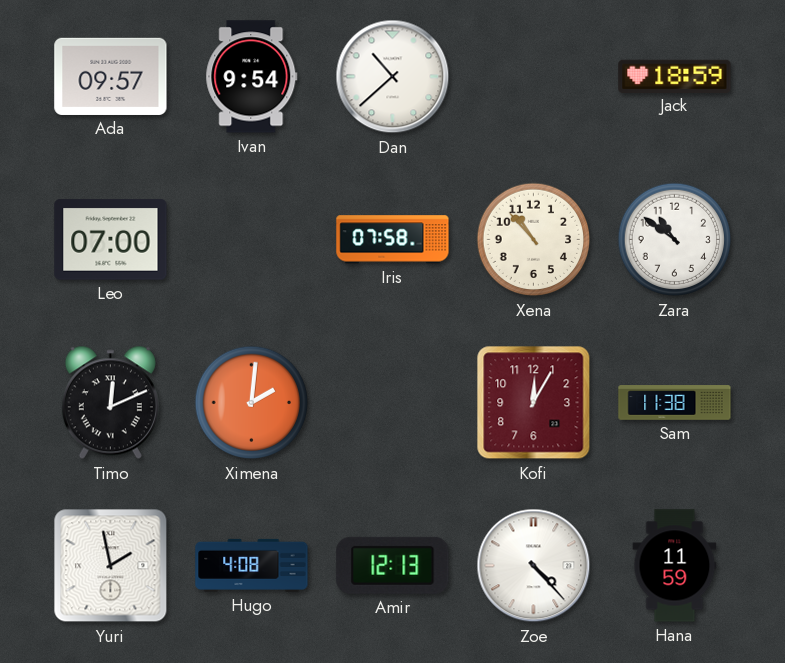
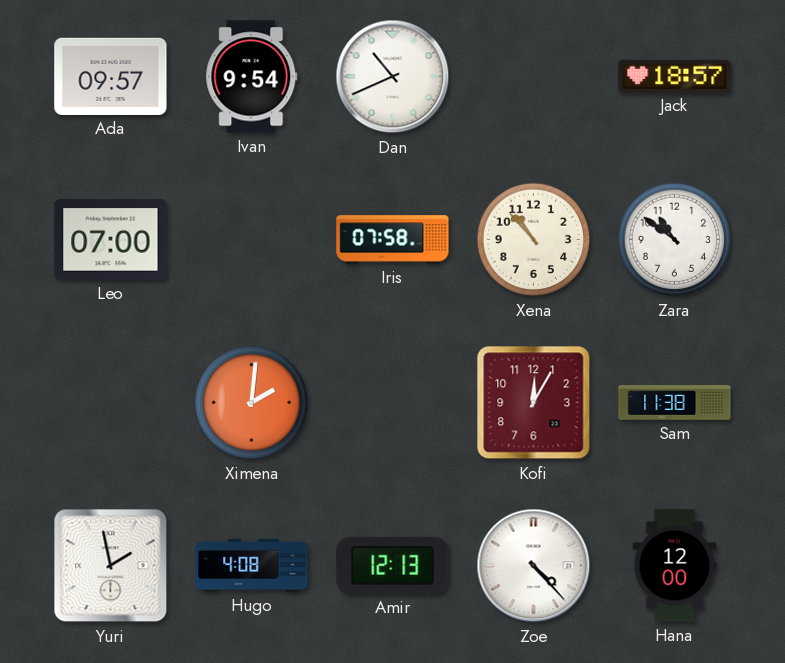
Dan: 10:38 -> 10:41 (393, 77)
Jack: 18:59 -> 18:57 (675, 76)
Timo: 12:11 -> none (110, 403)
Hana: 11:59 -> 12:00 (675, 566)
